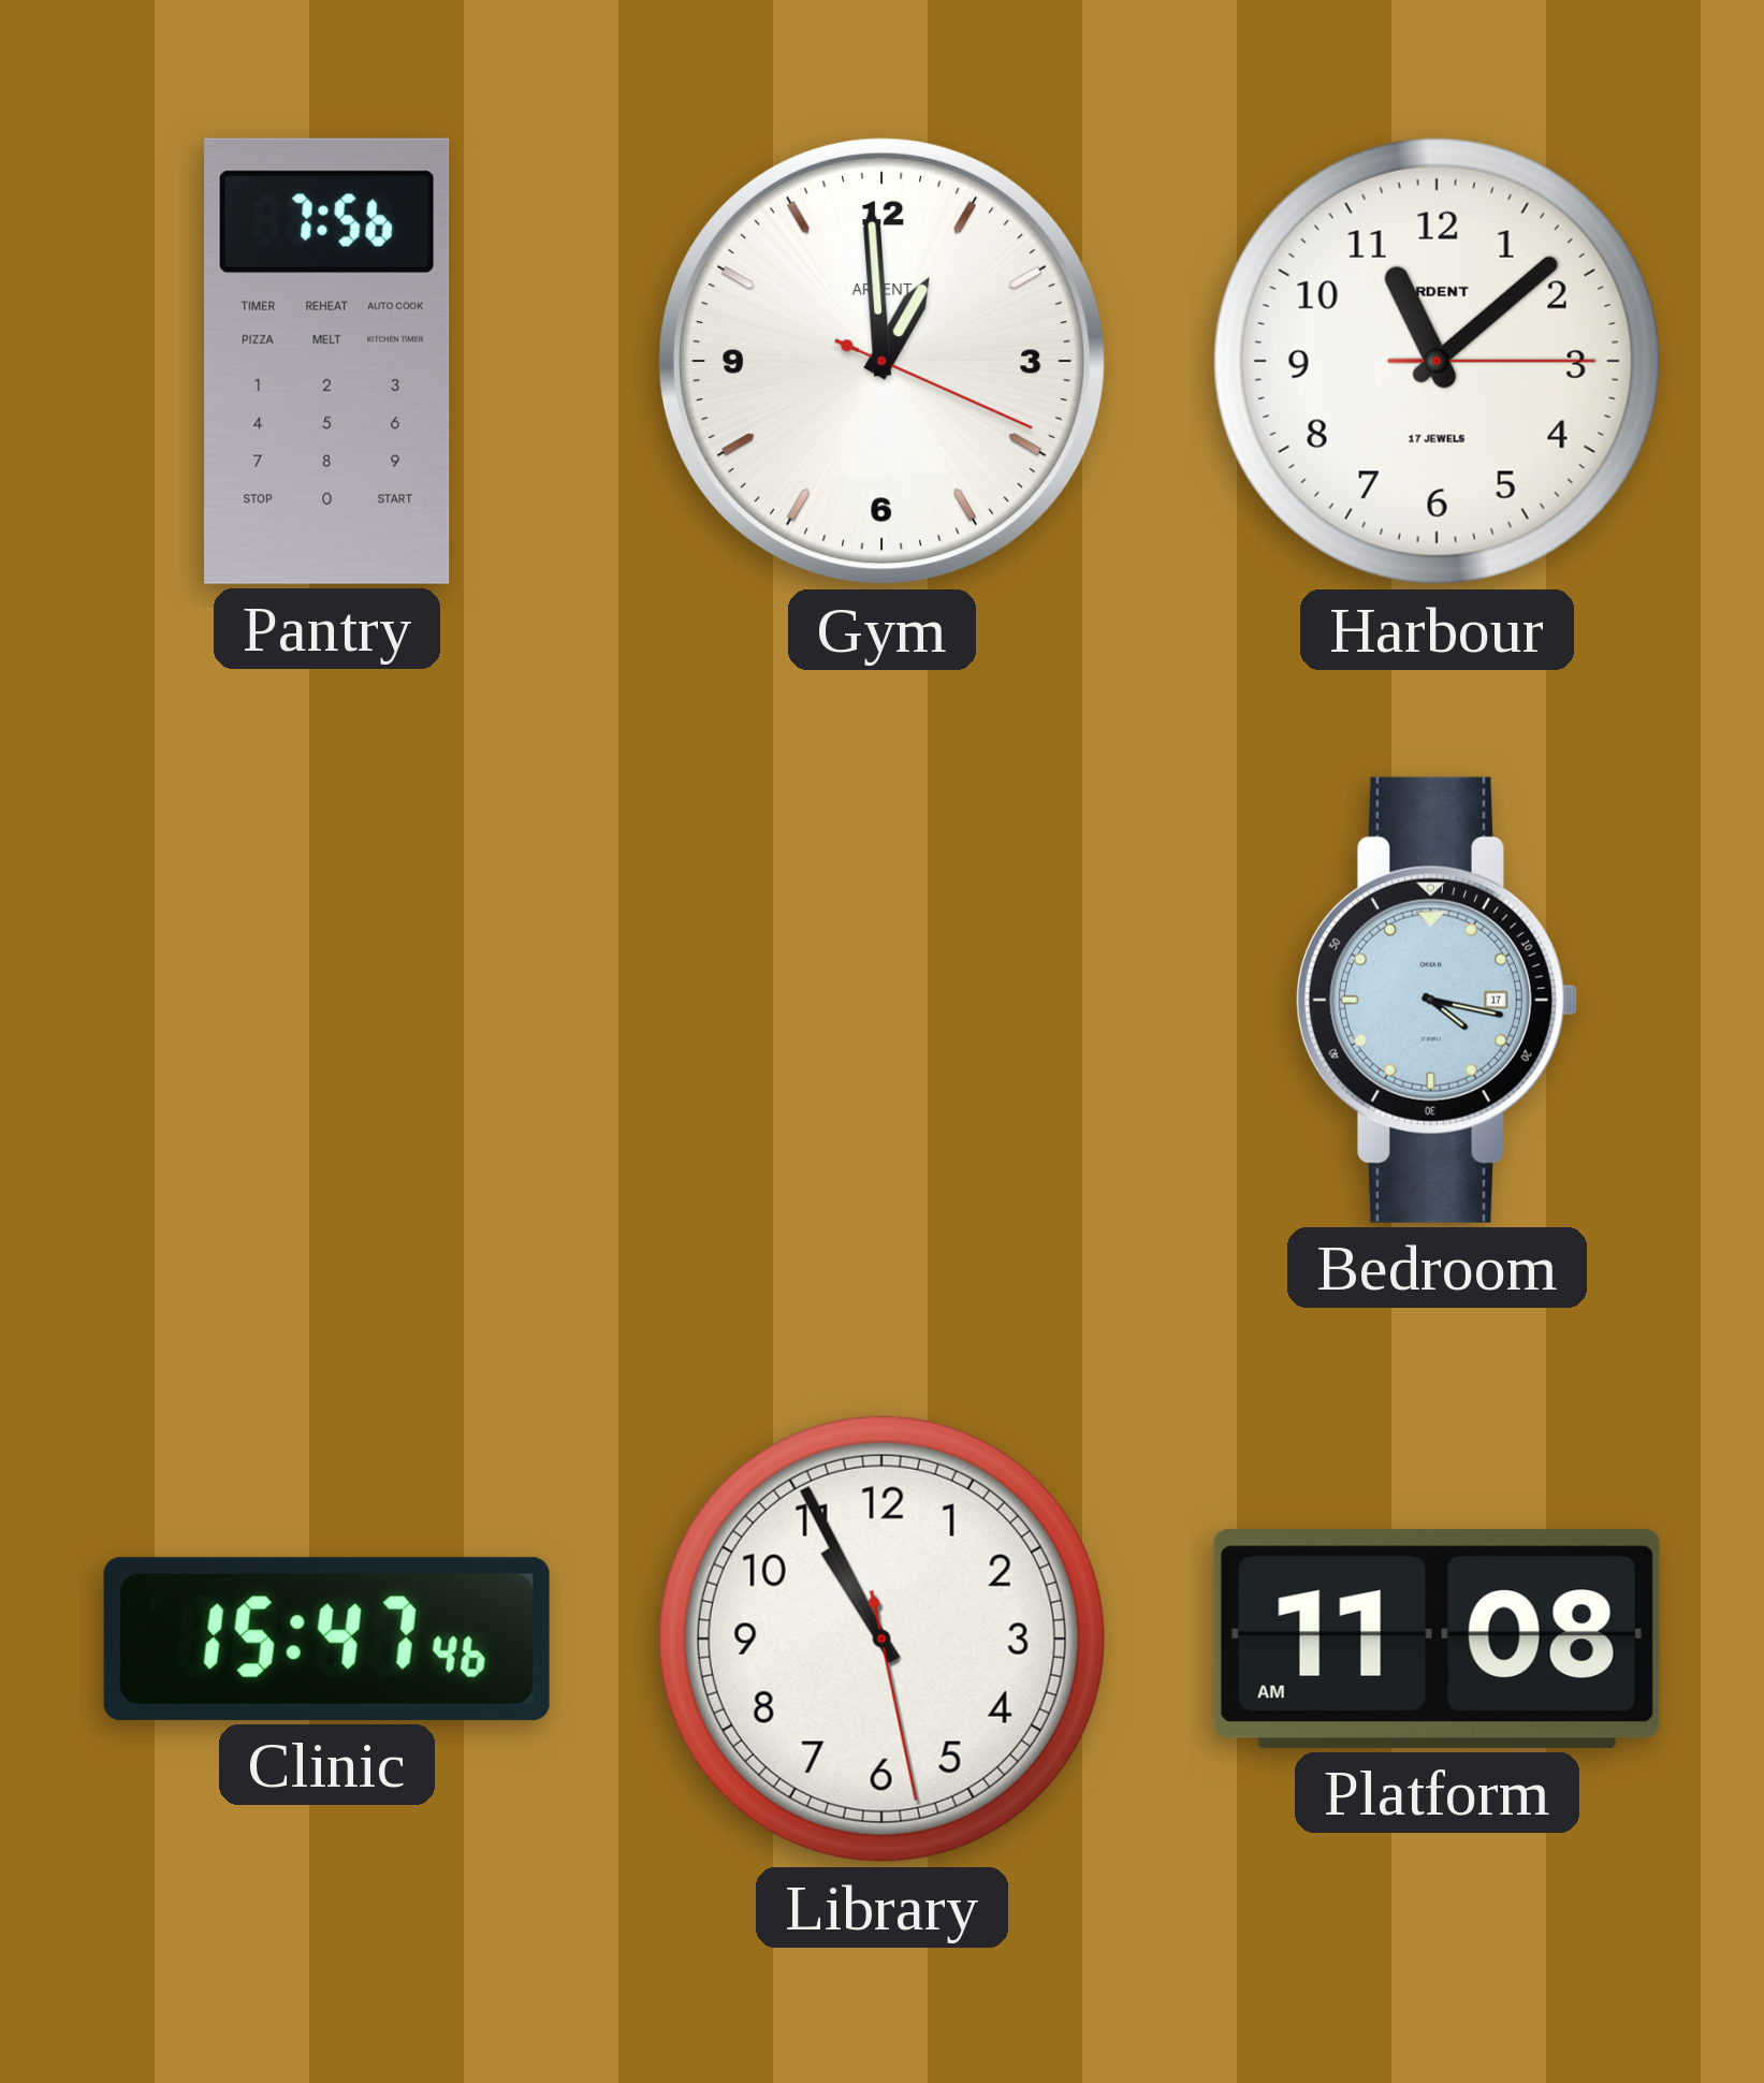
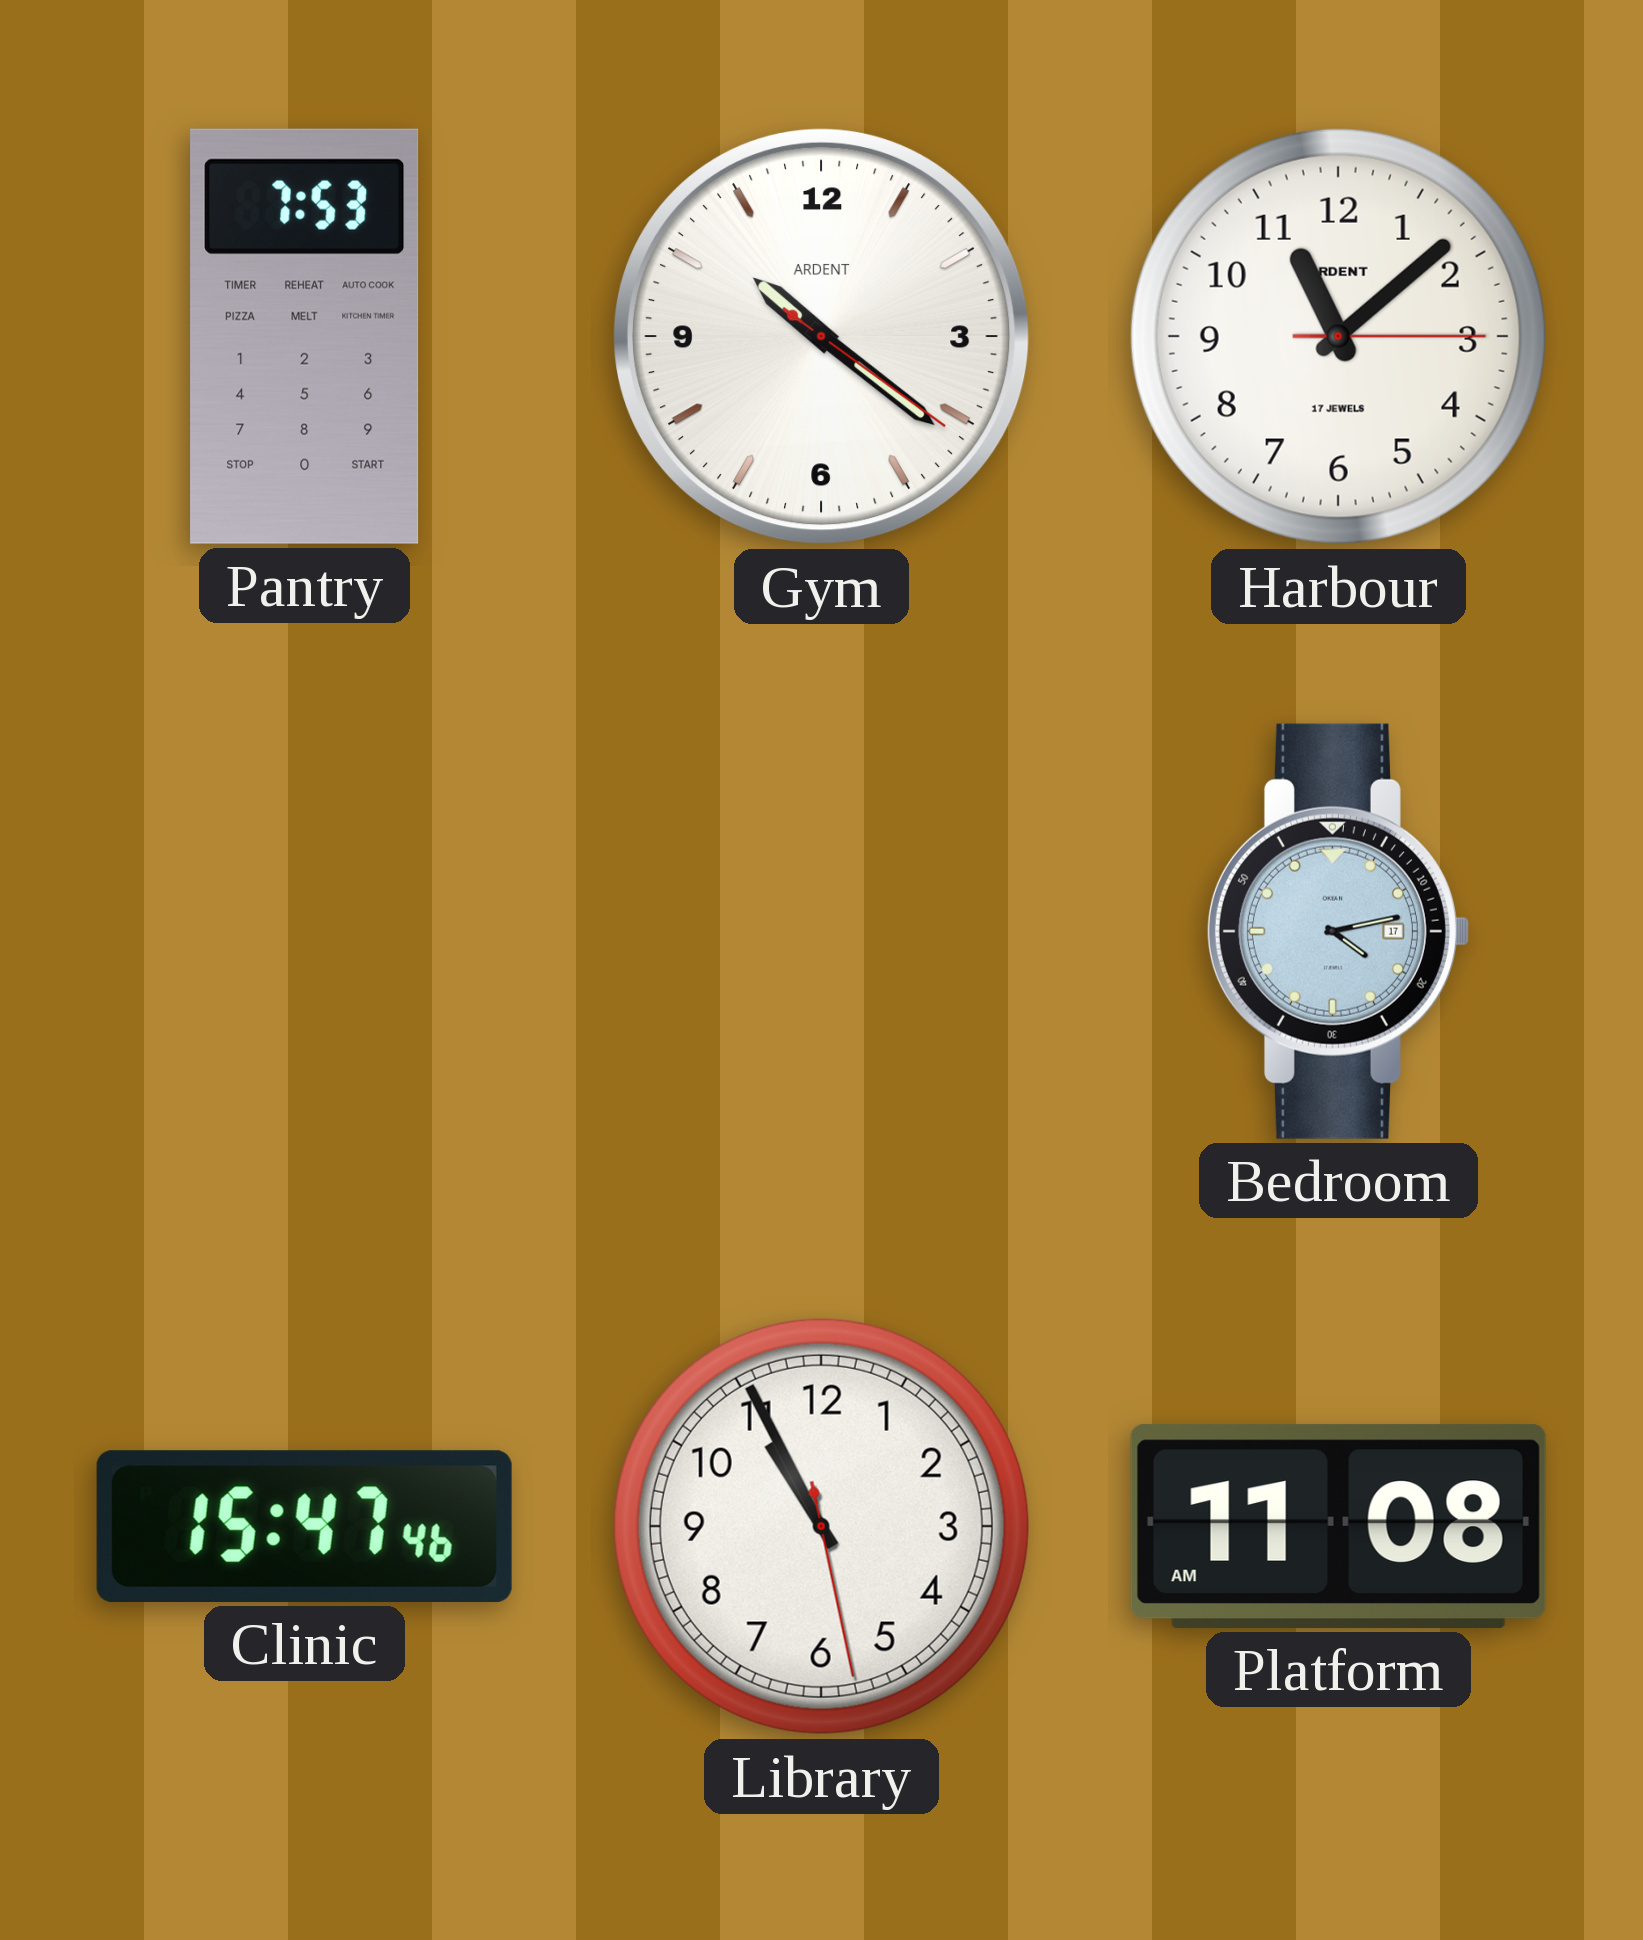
Pantry: 7:56 -> 7:53 (305, 336)
Gym: 12:59 -> 10:21 (821, 336)
Bedroom: 4:17 -> 4:13 (1338, 931)
